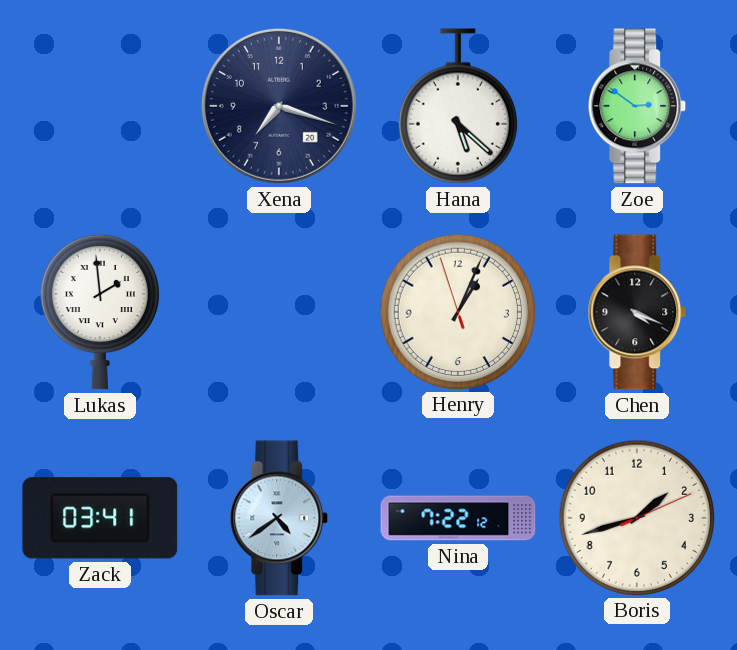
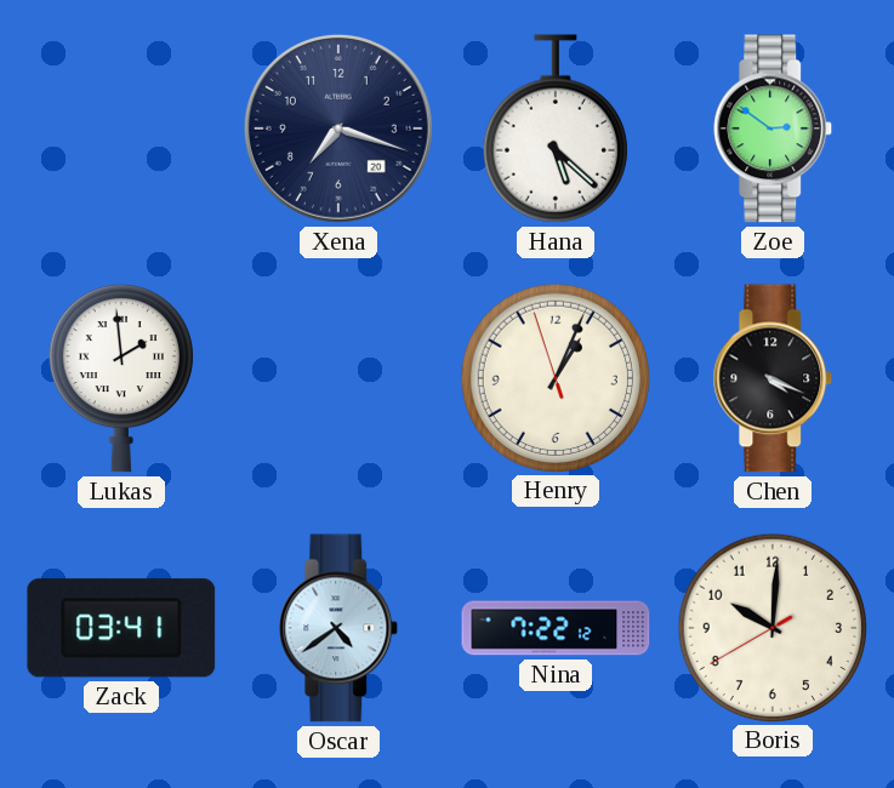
Boris: 1:42 -> 10:00 (771, 627)
